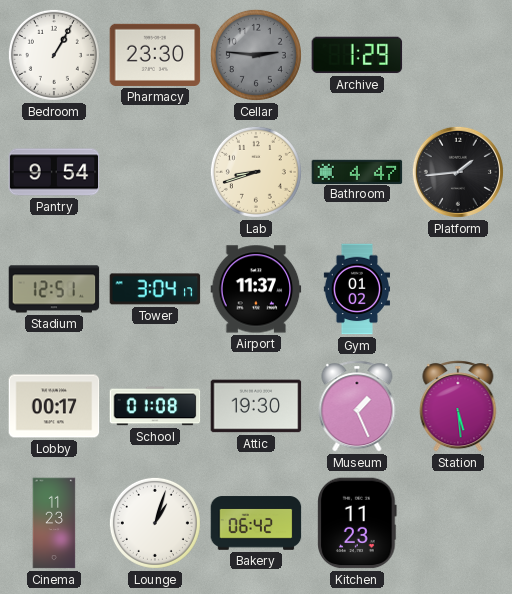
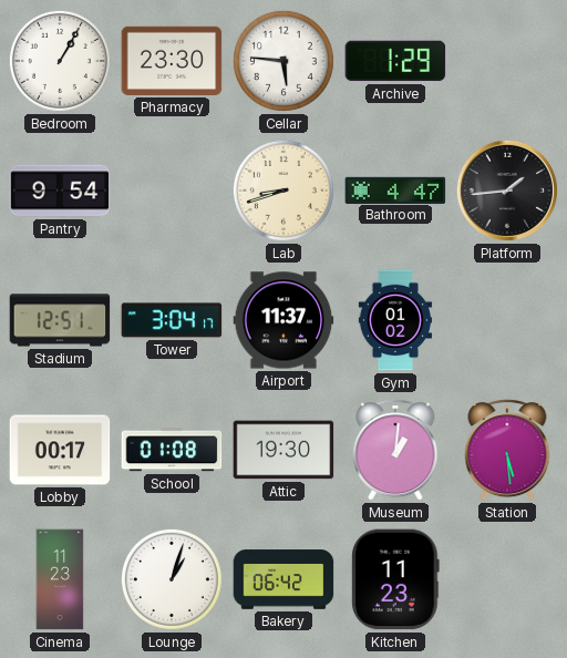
Cellar: 2:46 -> 5:46 (283, 61)
Cellar dial: grey -> white (283, 61)
Museum: 1:26 -> 1:01 (395, 450)
